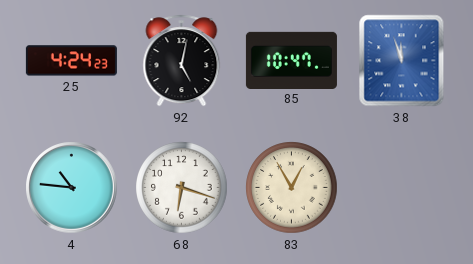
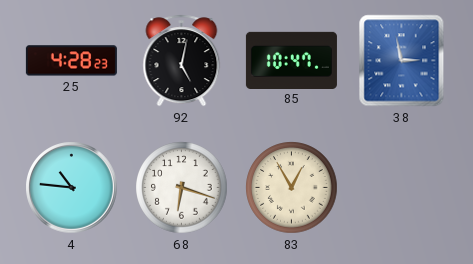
25: 4:24 -> 4:28 (71, 61)
38: 11:57 -> 2:58 (402, 61)
